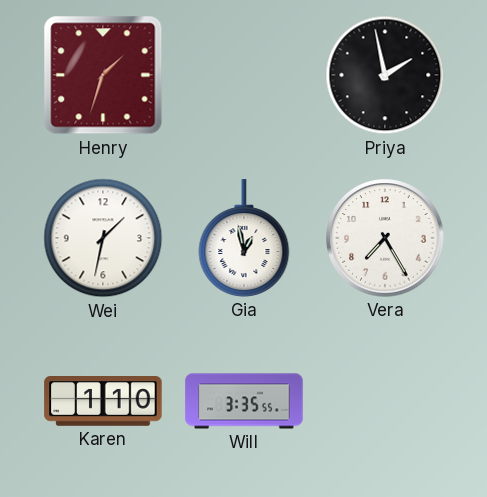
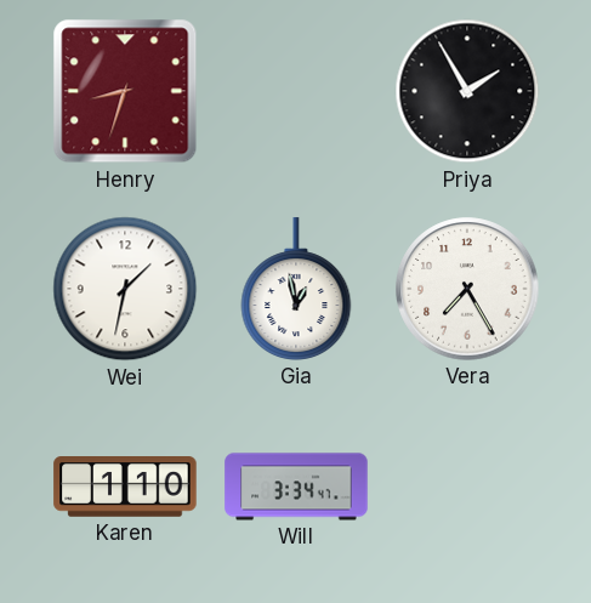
Henry: 1:33 -> 8:33 (125, 91)
Priya: 1:58 -> 1:55 (467, 91)
Will: 3:35 -> 3:34 (296, 487)
